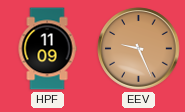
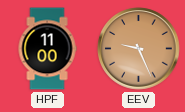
HPF: 11:09 -> 11:00 (47, 49)
